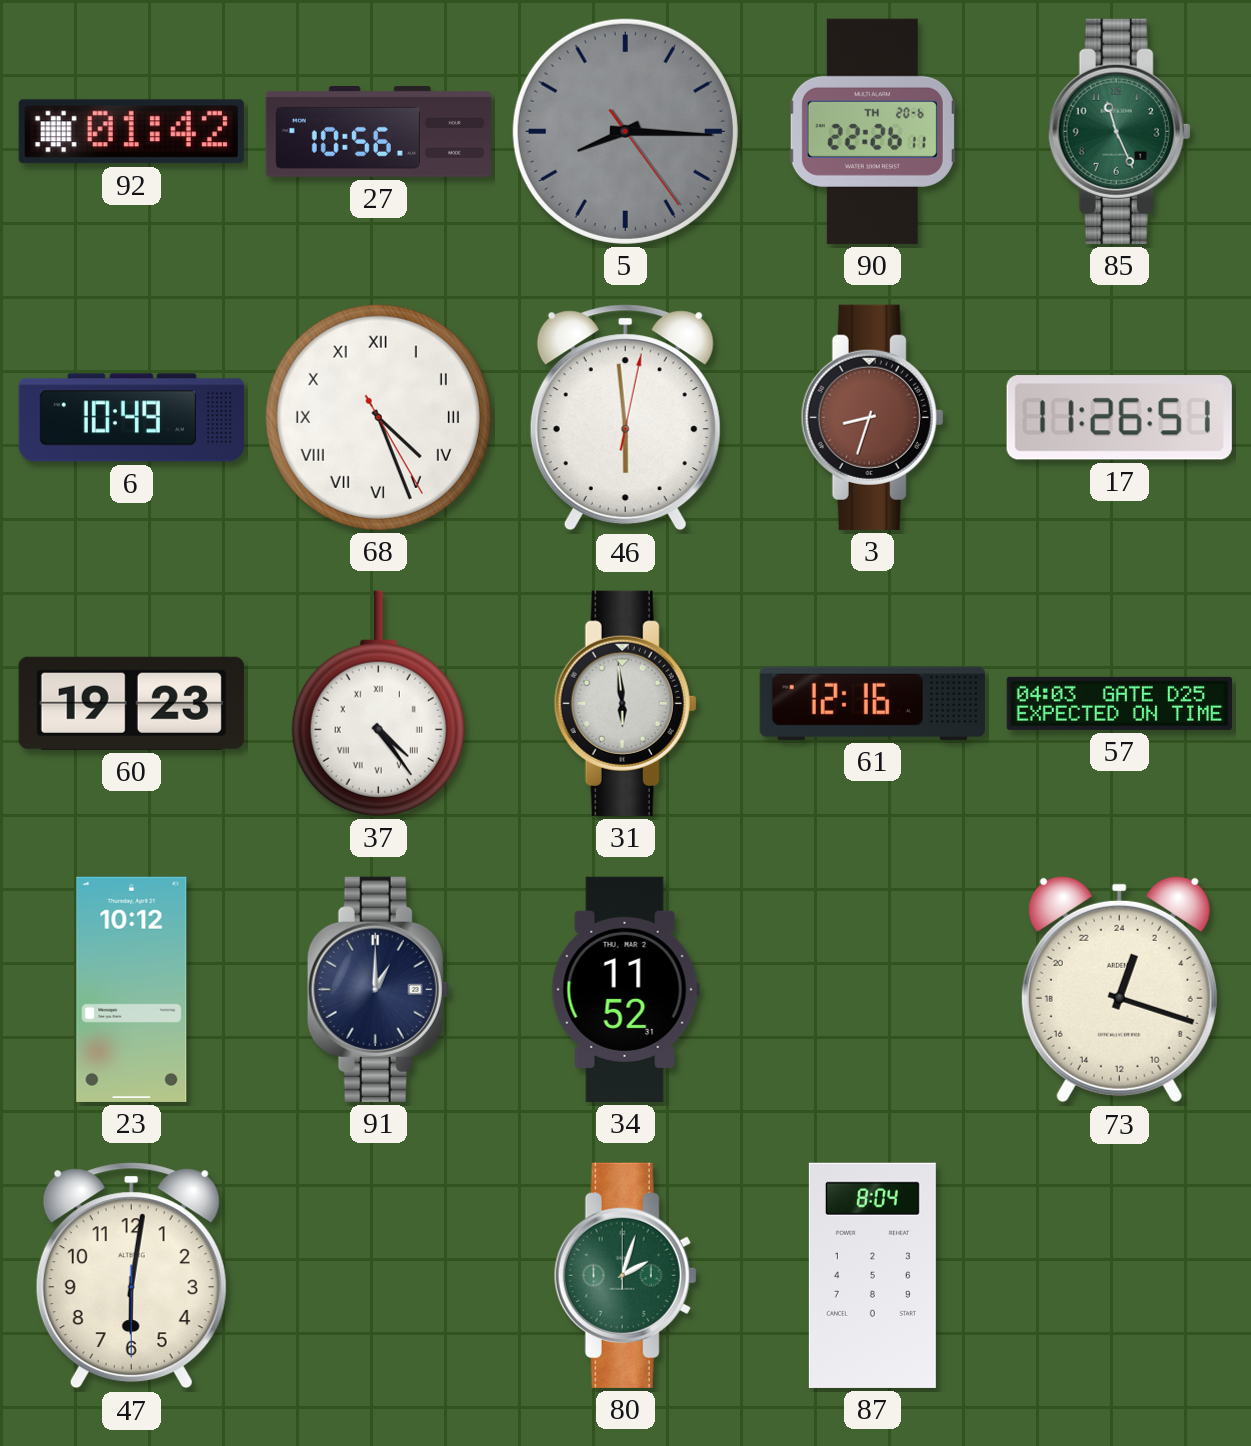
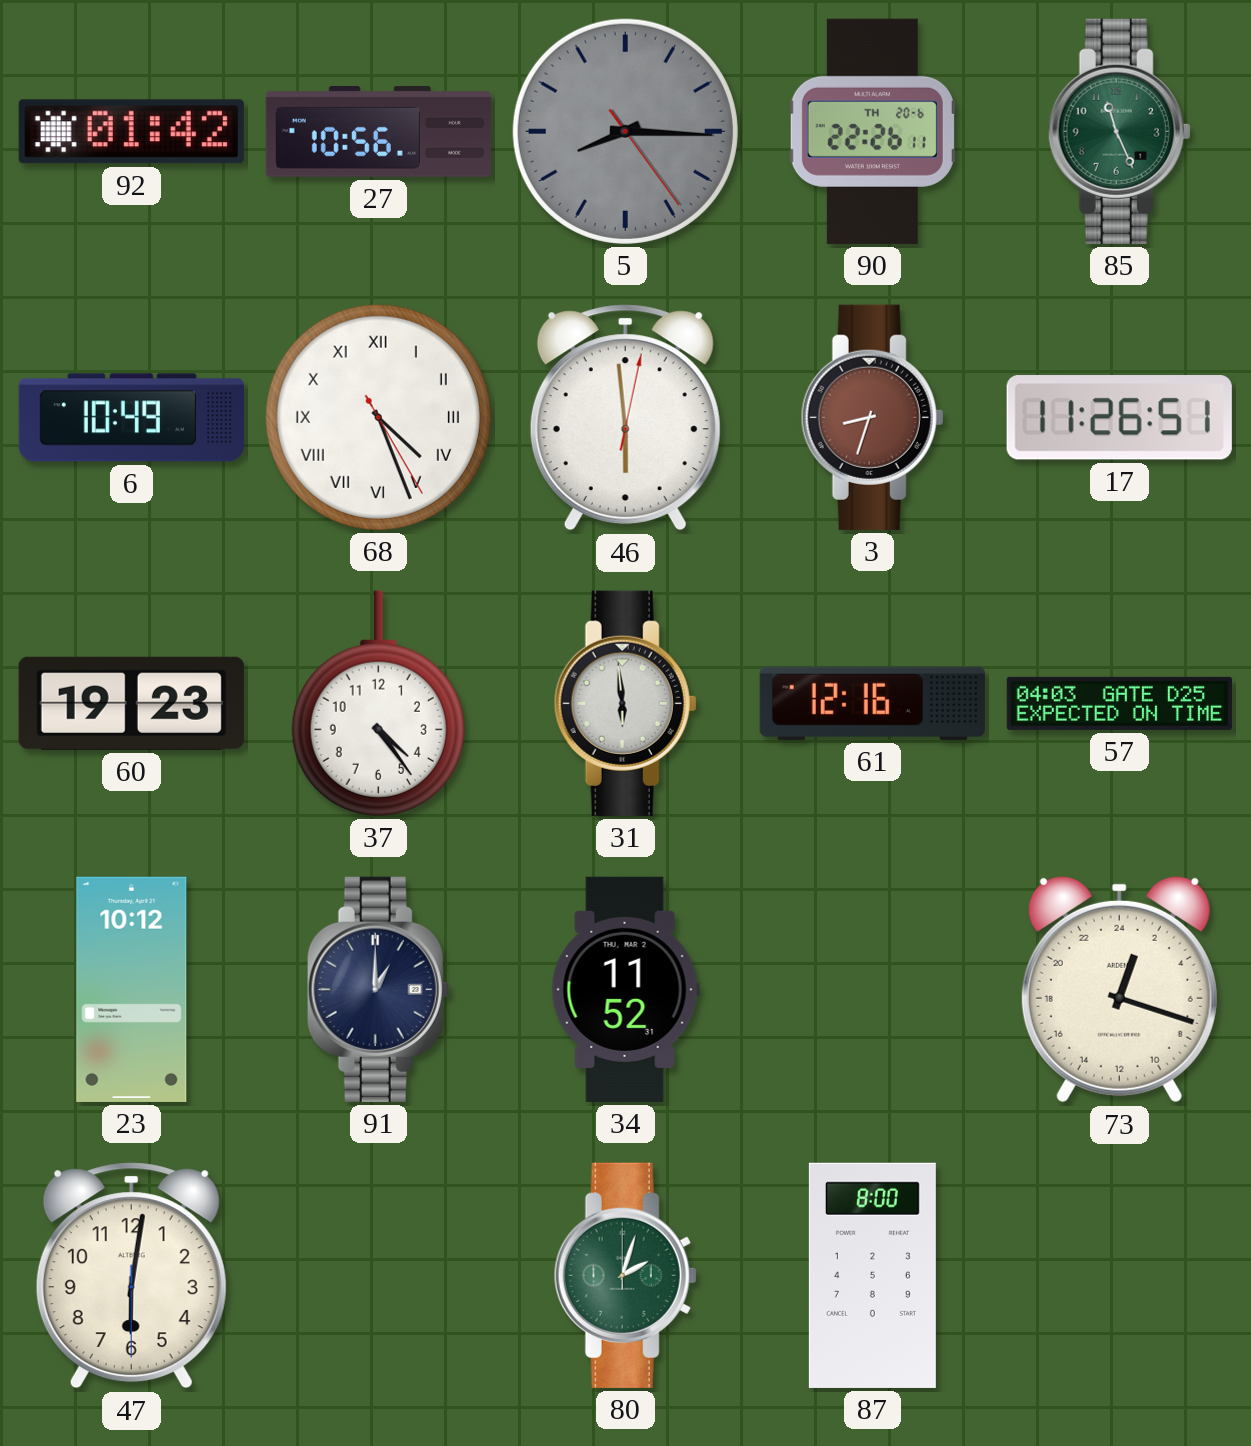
37 numerals: Roman -> Arabic (378, 703)
87: 8:04 -> 8:00 (872, 1275)
